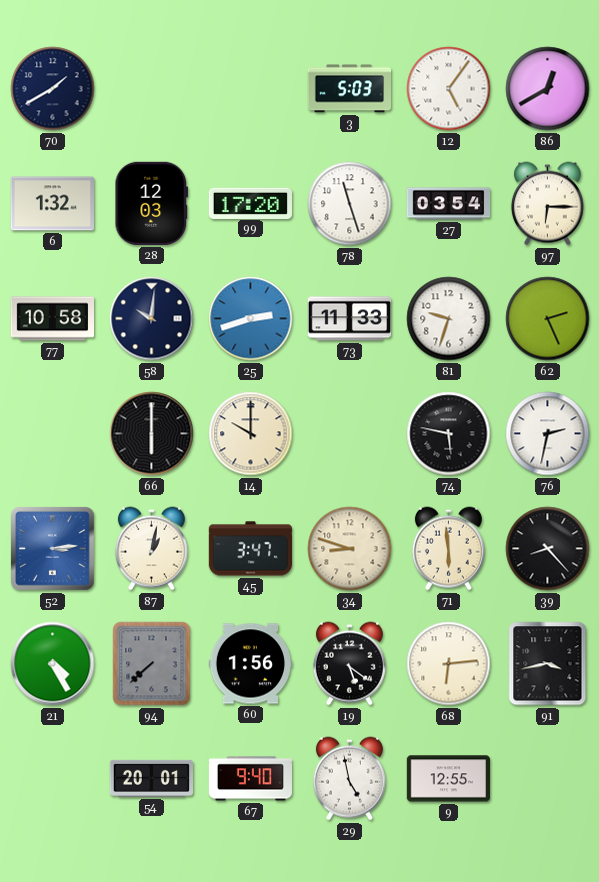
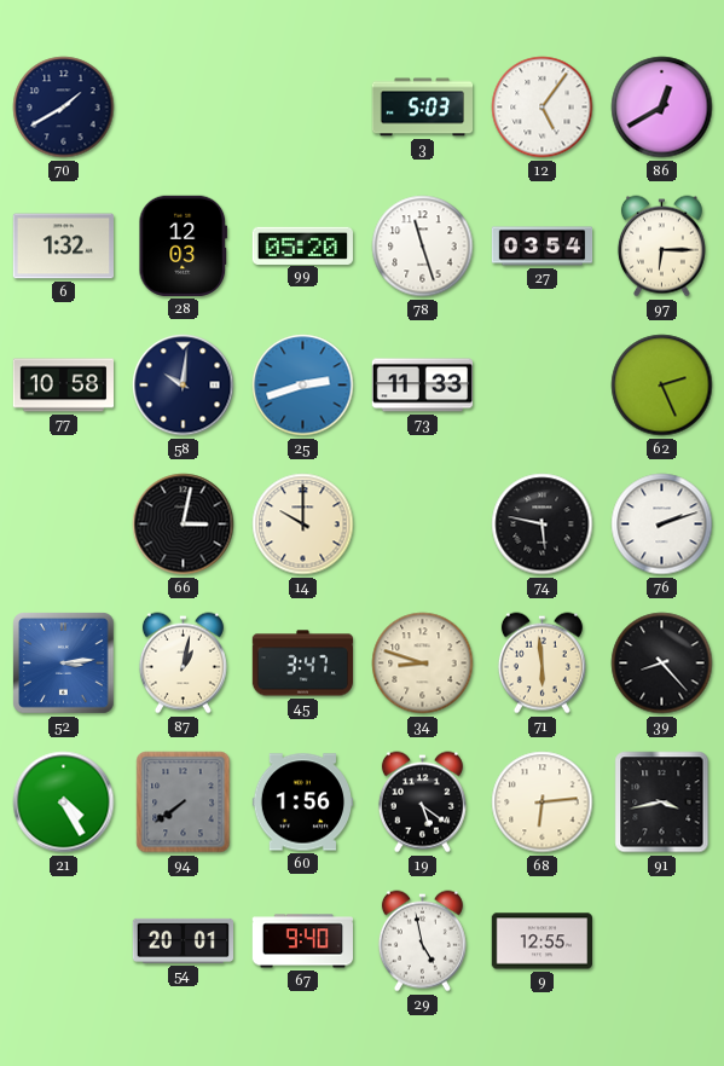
99: 17:20 -> 05:20 (302, 245)
81: 9:33 -> none (449, 319)
66: 6:00 -> 3:02 (184, 525)
76: 2:32 -> 2:12 (662, 525)
94: 7:38 -> 7:39 (184, 803)
